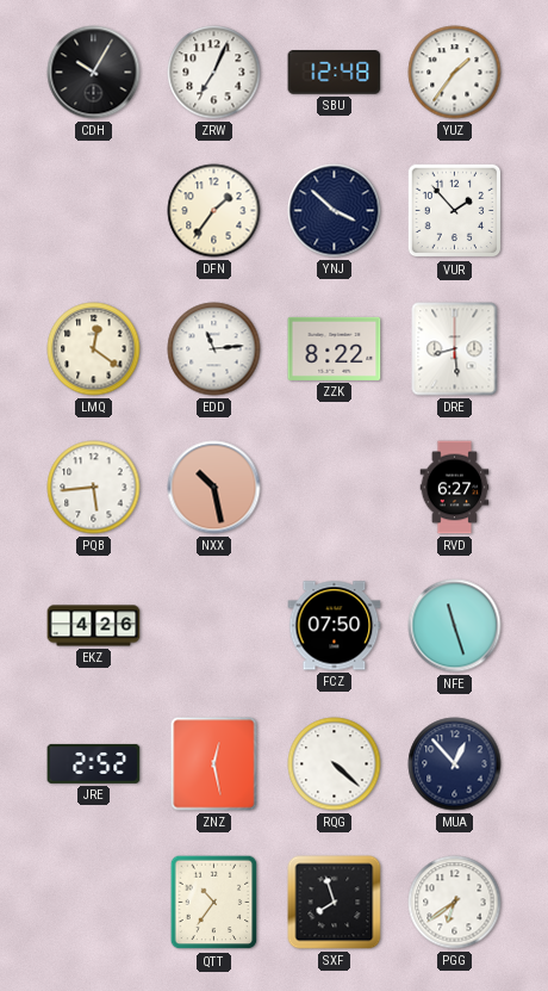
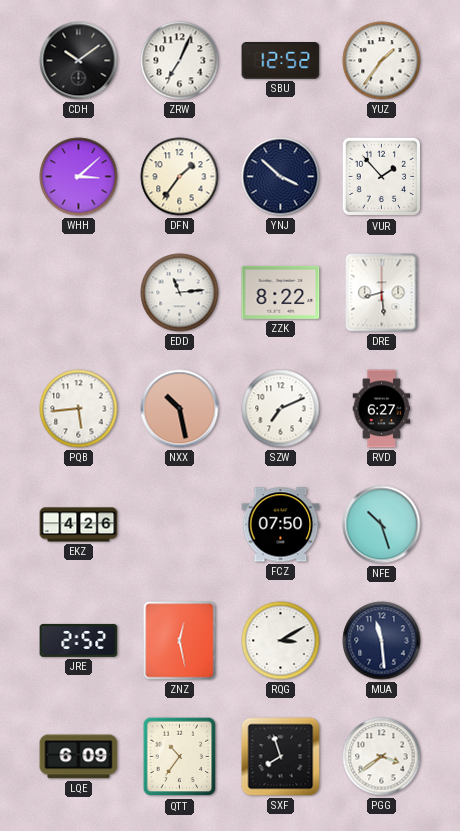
CDH: 10:05 -> 10:09 (79, 61)
SBU: 12:48 -> 12:52 (281, 61)
WHH: none -> 3:08 (79, 177)
LMQ: 12:21 -> none (94, 349)
SZW: none -> 7:11 (281, 409)
NFE: 11:27 -> 10:27 (382, 525)
RQG: 4:22 -> 3:10 (281, 641)
MUA: 12:53 -> 11:29 (382, 641)
LQE: none -> 6:09 (79, 757)
PGG: 6:39 -> 3:39 (382, 757)
